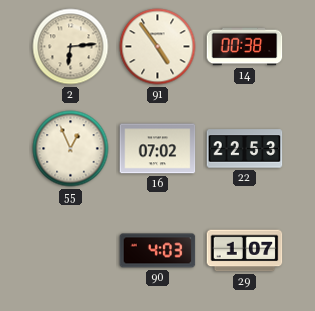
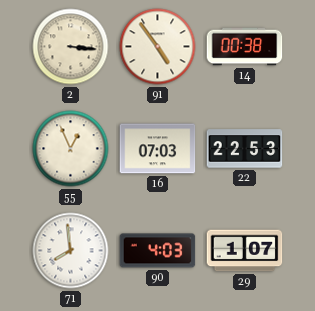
2: 6:14 -> 3:16 (71, 47)
16: 07:02 -> 07:03 (158, 149)
71: none -> 7:59 (71, 251)
